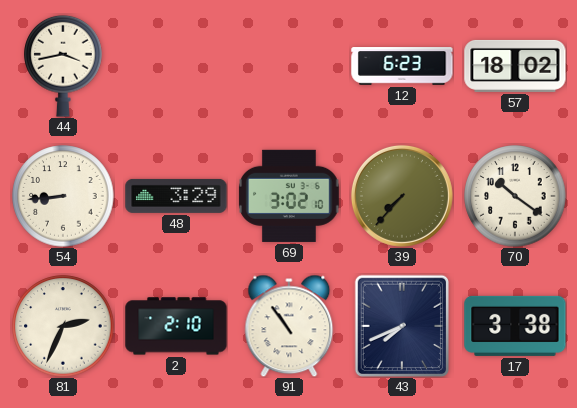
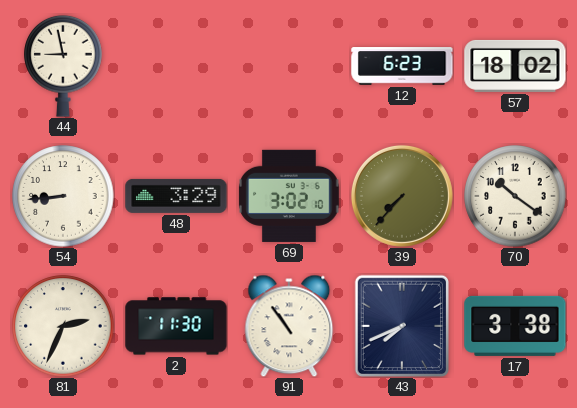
44: 3:43 -> 8:58 (63, 66)
2: 2:10 -> 11:30 (176, 326)
